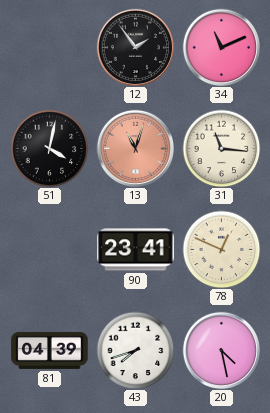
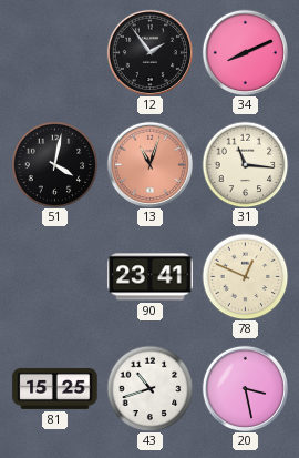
34: 11:11 -> 8:11 (245, 52)
81: 04:39 -> 15:25 (55, 388)
43: 7:42 -> 10:42 (149, 388)
20: 4:28 -> 3:28 (245, 388)
